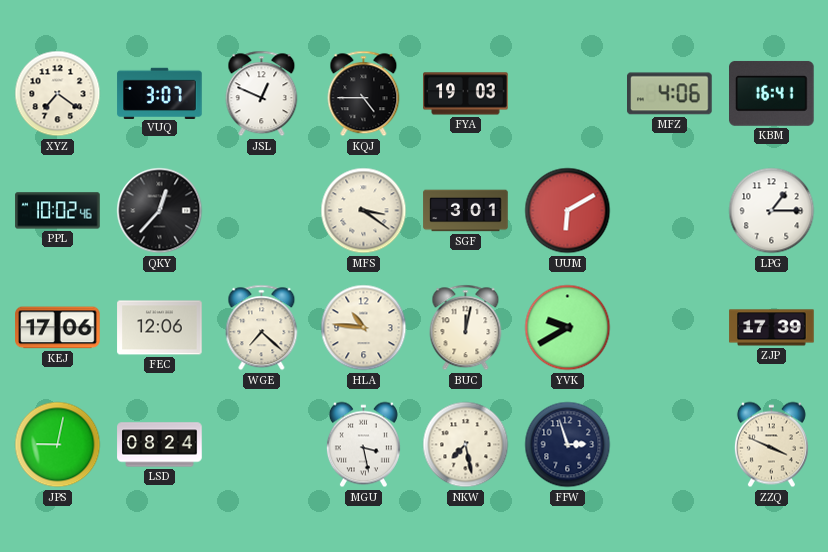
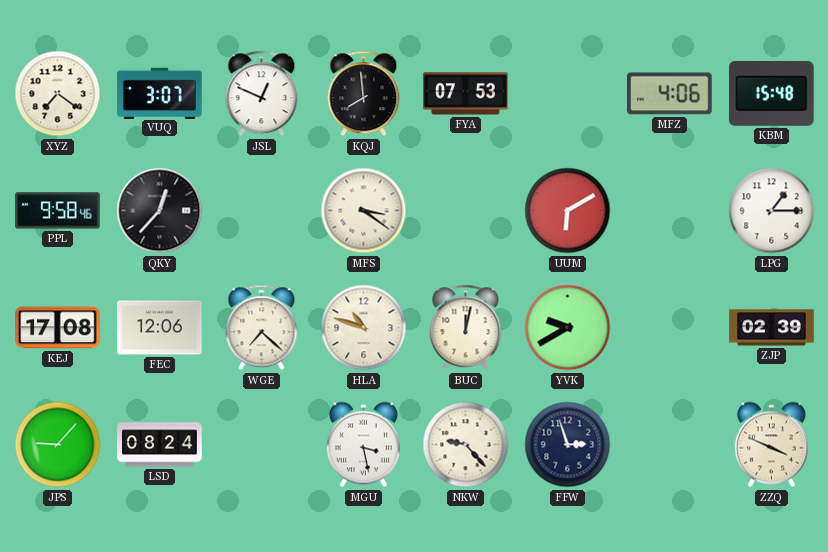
KQJ: 4:45 -> 7:59 (364, 94)
FYA: 19:03 -> 07:53 (466, 94)
KBM: 16:41 -> 15:48 (772, 93)
PPL: 10:02 -> 9:58 (58, 211)
SGF: 3:01 -> none (466, 211)
KEJ: 17:06 -> 17:08 (58, 328)
HLA: 10:46 -> 10:48 (364, 328)
ZJP: 17:39 -> 02:39 (772, 328)
JPS: 9:02 -> 9:07 (58, 445)
NKW: 7:28 -> 9:23 (466, 445)
